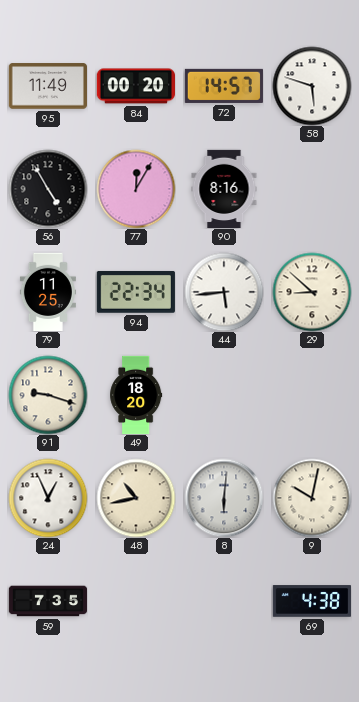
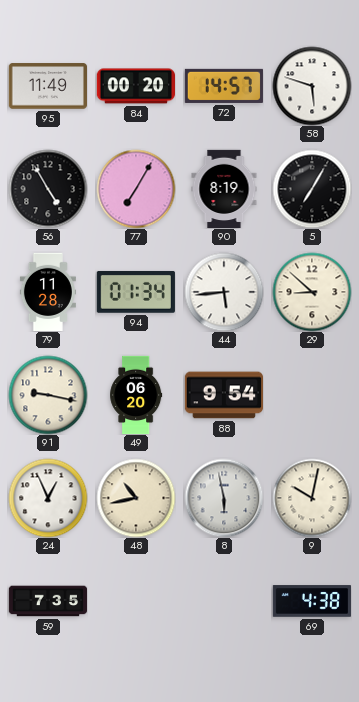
77: 12:05 -> 7:05 (136, 189)
90: 8:16 -> 8:19 (224, 188)
5: none -> 7:05 (312, 189)
79: 11:25 -> 11:28 (48, 292)
94: 22:34 -> 01:34 (136, 292)
91: 9:18 -> 9:17 (48, 395)
49: 18:20 -> 06:20 (136, 395)
88: none -> 9:54 (223, 395)
8: 6:01 -> 5:58 (224, 498)
